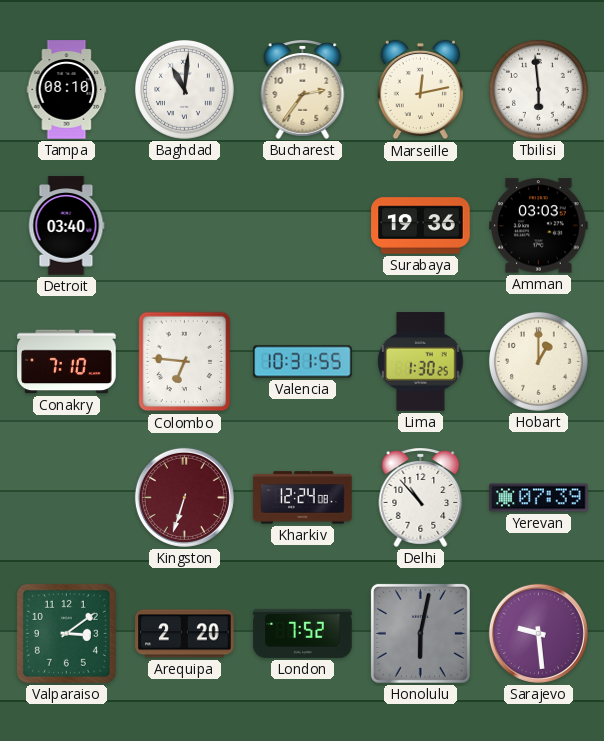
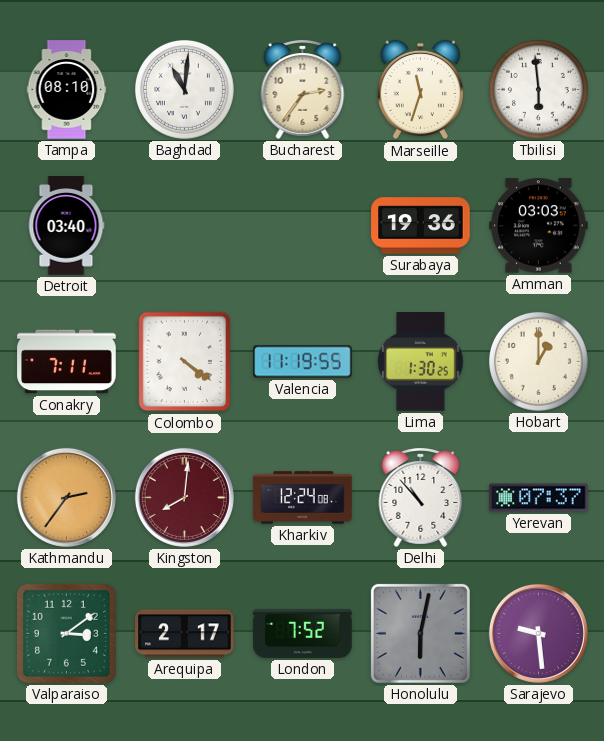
Marseille: 12:13 -> 11:33 (420, 90)
Conakry: 7:10 -> 7:11 (67, 362)
Colombo: 6:46 -> 4:21 (185, 362)
Valencia: 10:31 -> 11:19 (303, 362)
Kathmandu: none -> 2:36 (66, 497)
Kingston: 6:33 -> 8:01 (184, 497)
Yerevan: 07:39 -> 07:37 (539, 498)
Arequipa: 2:20 -> 2:17 (185, 634)
